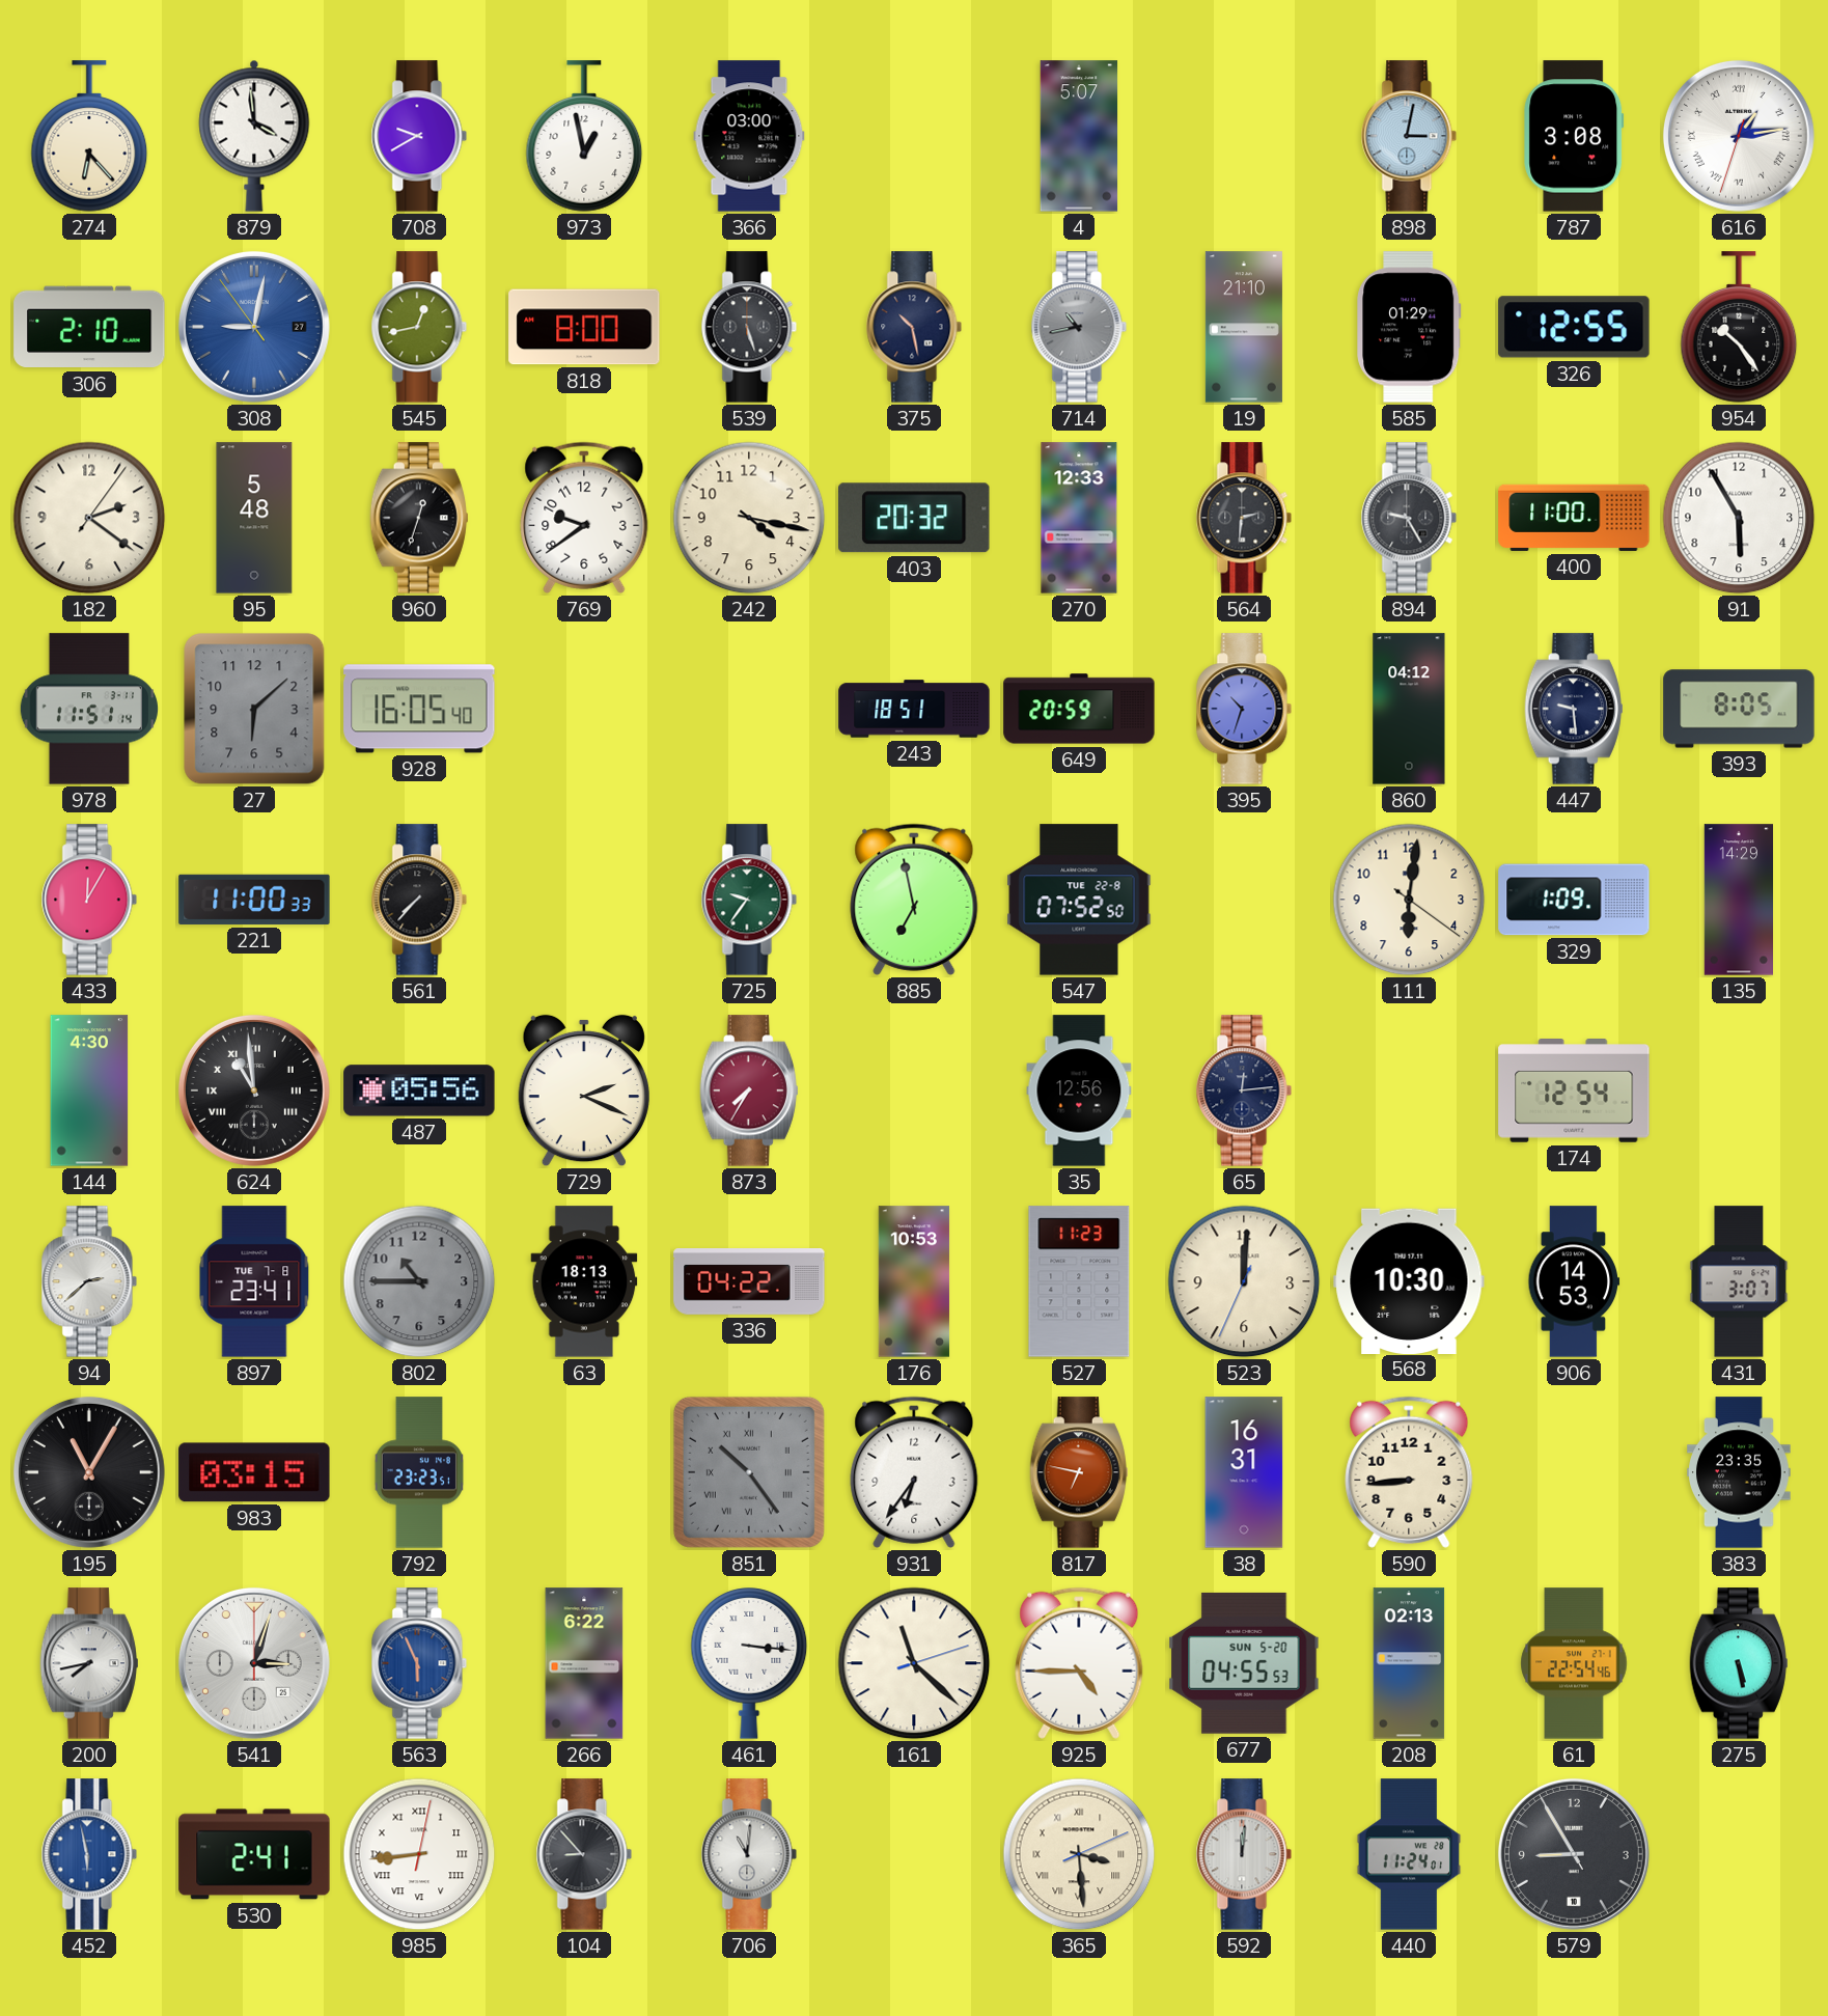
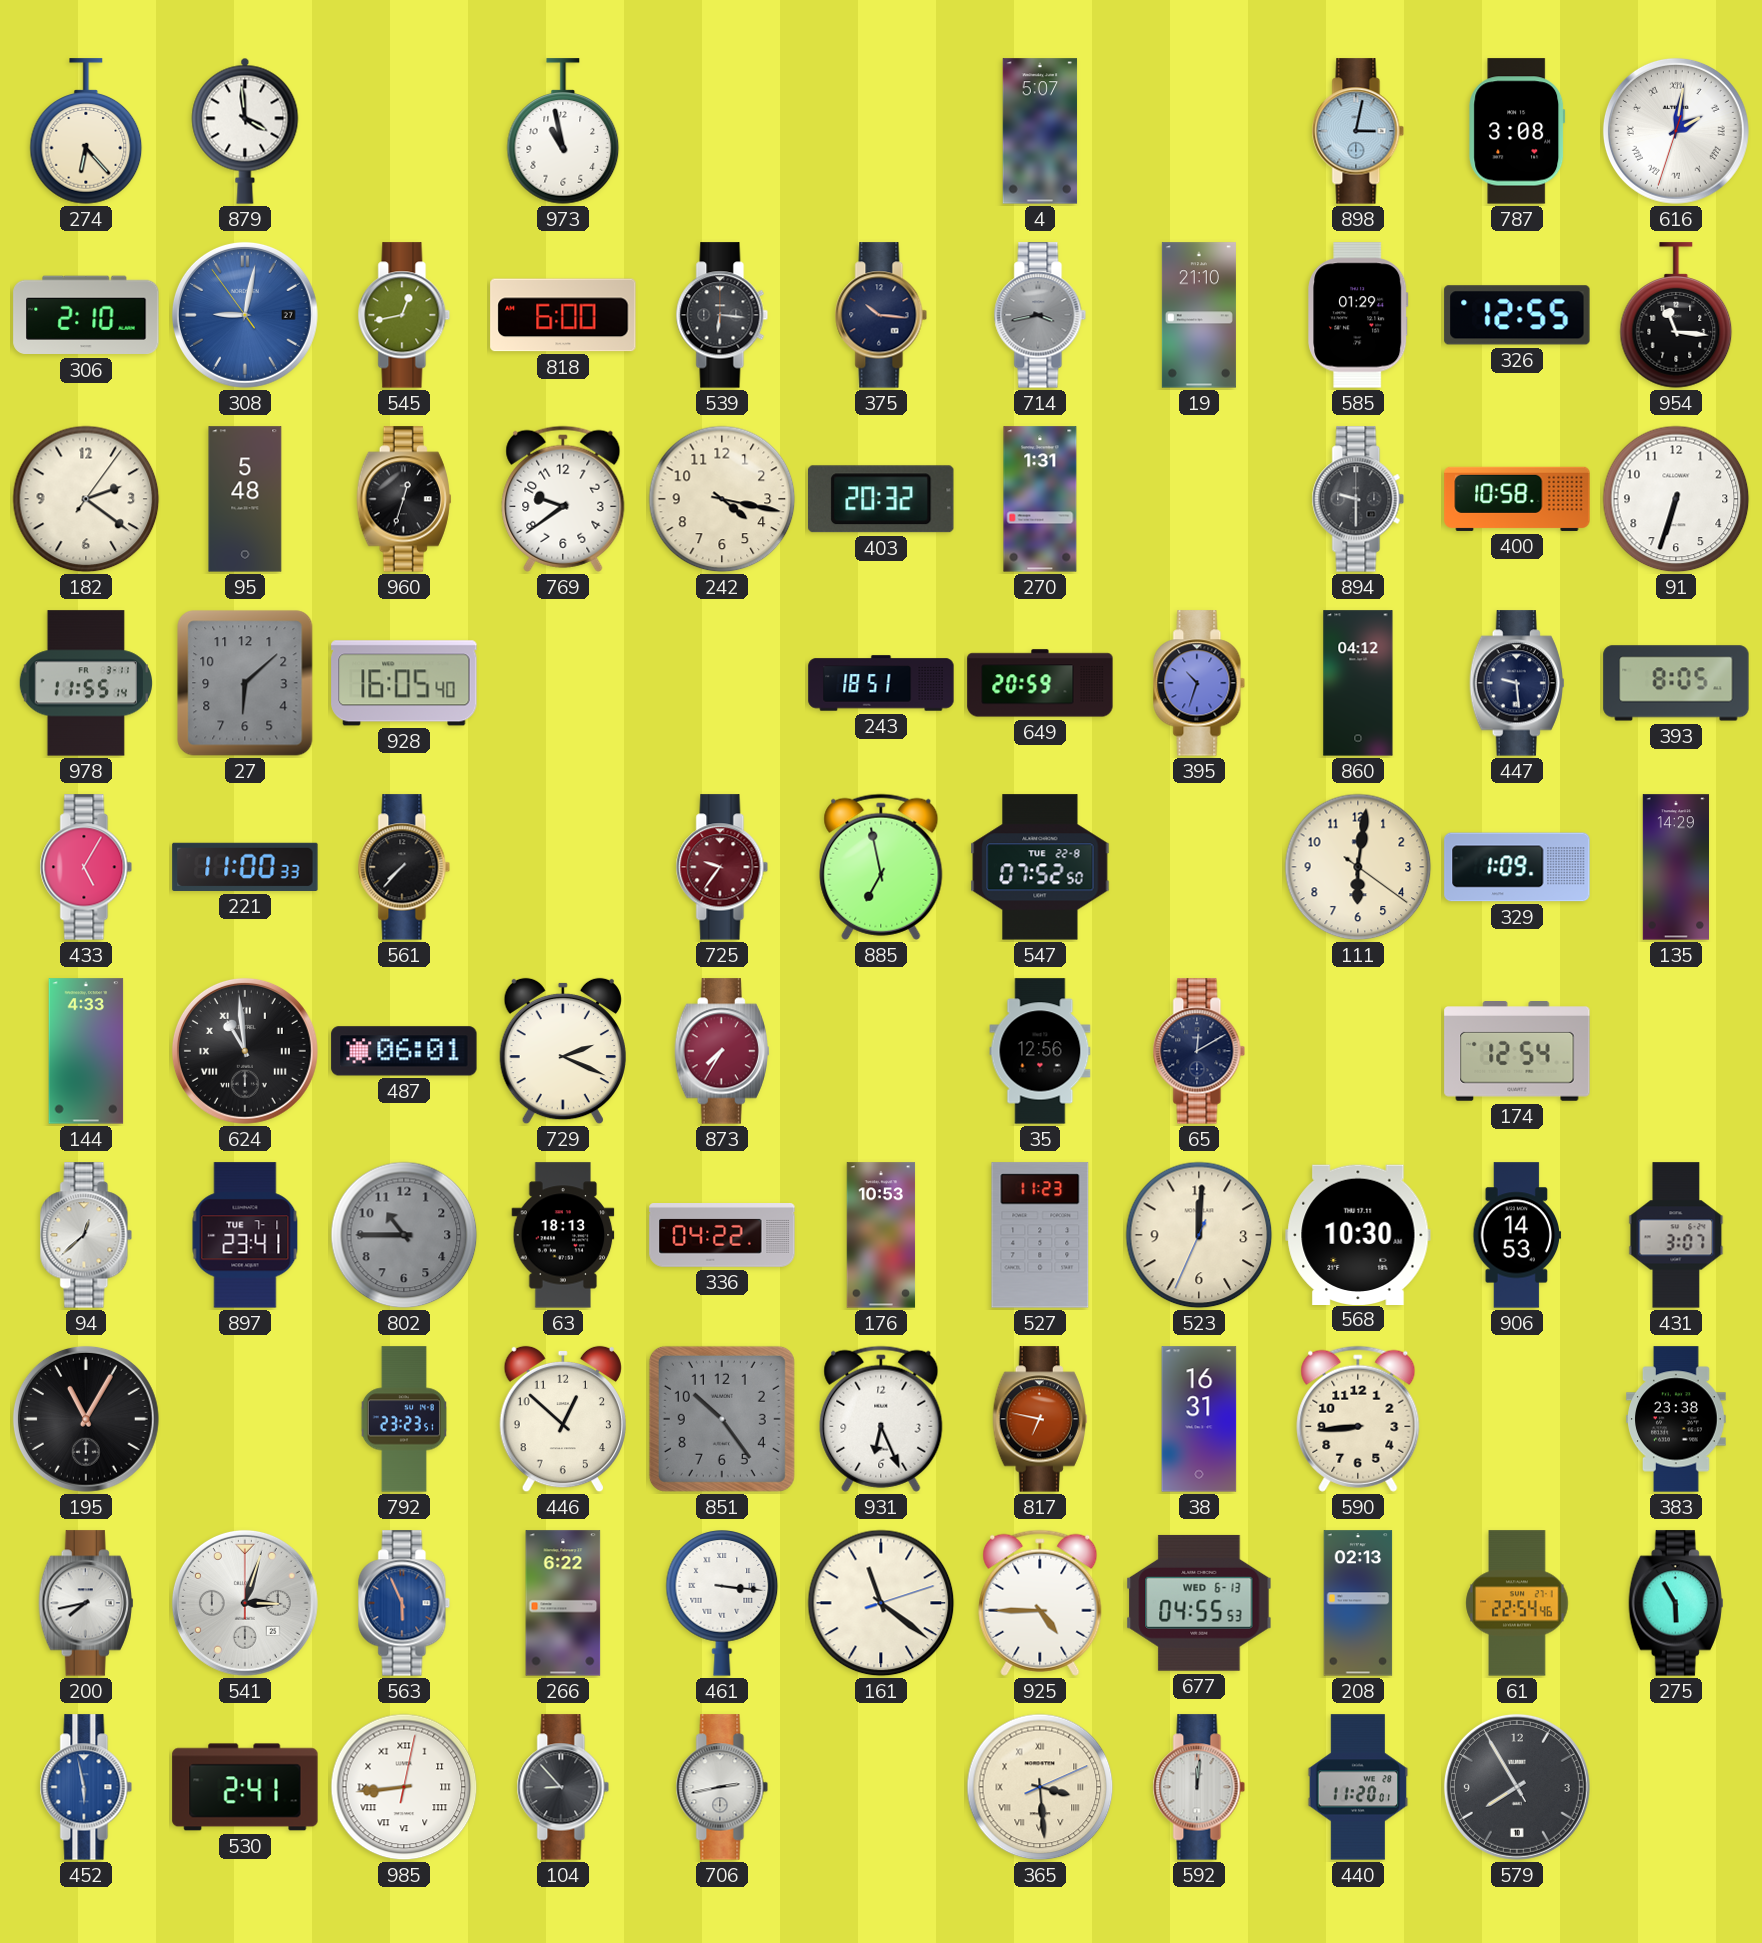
708: 9:40 -> none (419, 136)
973: 12:58 -> 10:58 (563, 131)
366: 03:00 -> none (749, 136)
616: 1:13 -> 2:01 (1676, 131)
818: 8:00 -> 6:00 (563, 315)
539: 5:27 -> 6:16 (722, 315)
375: 10:28 -> 10:16 (881, 315)
714: 10:43 -> 3:43 (1040, 315)
954: 10:24 -> 11:16 (1676, 315)
270: 12:33 -> 1:31 (1040, 499)
564: 2:31 -> none (1244, 518)
894: 9:25 -> 9:30 (1358, 499)
400: 11:00 -> 10:58 (1517, 499)
91: 5:55 -> 6:33 (1676, 499)
978: 11:51 -> 11:55 (85, 683)
433: 12:05 -> 5:05 (86, 867)
725 dial: green -> burgundy (722, 867)
144: 4:30 -> 4:33 (86, 1051)
487: 05:56 -> 06:01 (404, 1051)
65: 12:14 -> 12:10 (1199, 1051)
94: 2:38 -> 12:38 (86, 1235)
897 date: TUE 7-8 -> TUE 7-1 (245, 1235)
983: 03:15 -> none (254, 1472)
446: none -> 12:52 (563, 1419)
851 numerals: Roman -> Arabic (722, 1419)
931: 6:36 -> 6:26 (881, 1419)
383: 23:35 -> 23:38 (1676, 1419)
161: 11:22 -> 11:21 (881, 1603)
677 date: SUN 5-20 -> WED 6-13 (1199, 1603)
275: 5:28 -> 5:55 (1676, 1603)
706: 11:01 -> 2:43 (722, 1787)
440: 11:24 -> 11:20 (1358, 1787)
579: 8:54 -> 7:54 (1517, 1787)
